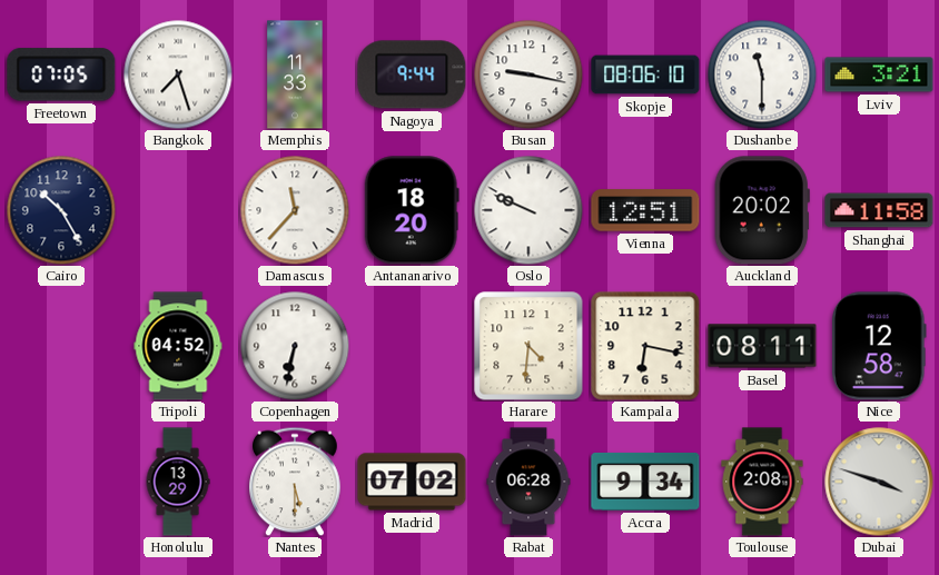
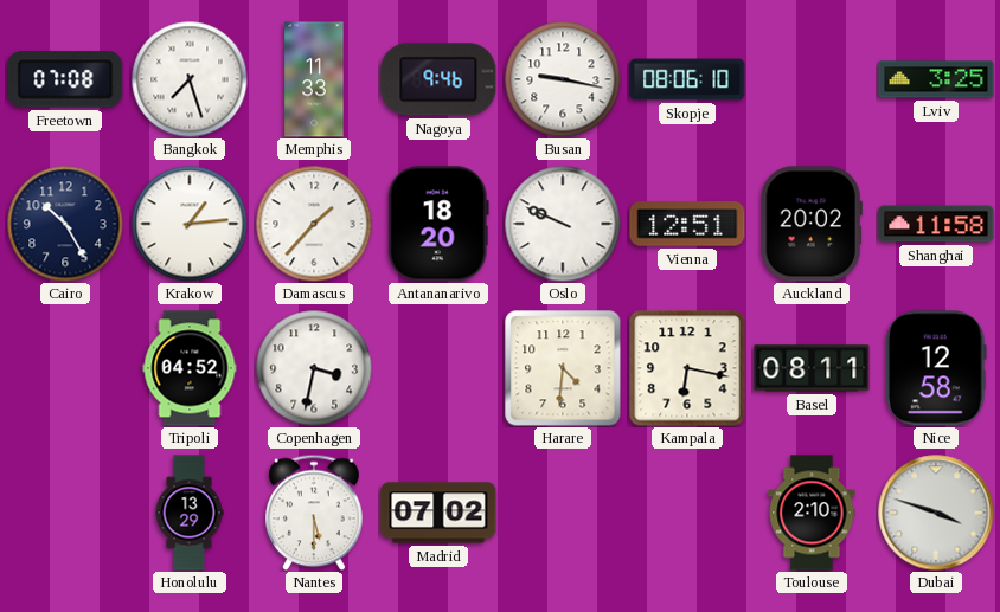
Freetown: 07:05 -> 07:08 (65, 79)
Nagoya: 9:44 -> 9:46 (438, 79)
Dushanbe: 11:30 -> none (762, 75)
Lviv: 3:21 -> 3:25 (936, 79)
Krakow: none -> 1:14 (190, 224)
Damascus: 11:37 -> 1:37 (314, 224)
Copenhagen: 6:32 -> 3:32 (314, 368)
Rabat: 06:28 -> none (528, 482)
Accra: 9:34 -> none (645, 483)
Toulouse: 2:08 -> 2:10 (812, 513)
